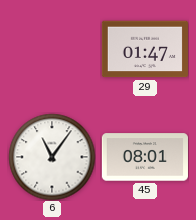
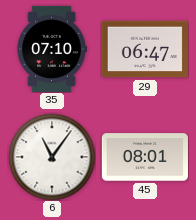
35: none -> 07:10 (52, 49)
29: 01:47 -> 06:47 (145, 49)
